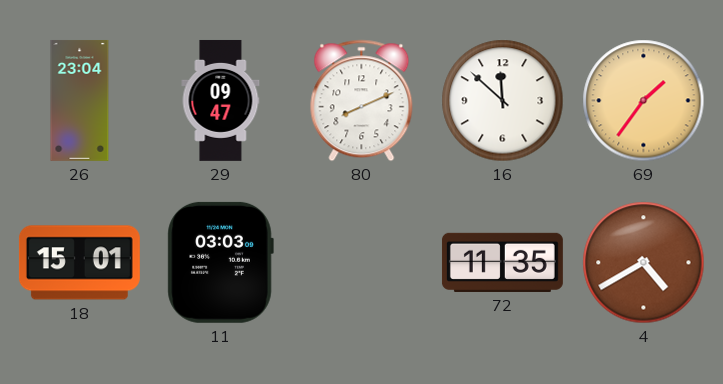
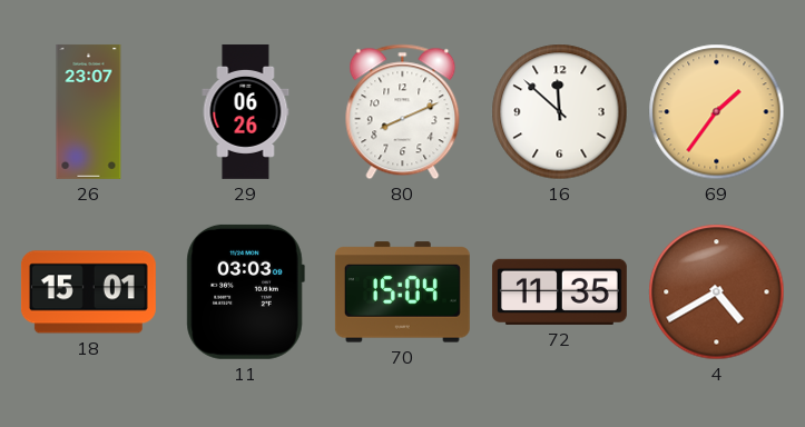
26: 23:04 -> 23:07 (89, 111)
29: 09:47 -> 06:26 (246, 111)
70: none -> 15:04 (402, 292)
